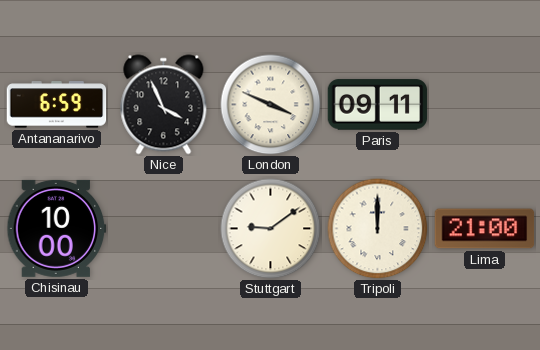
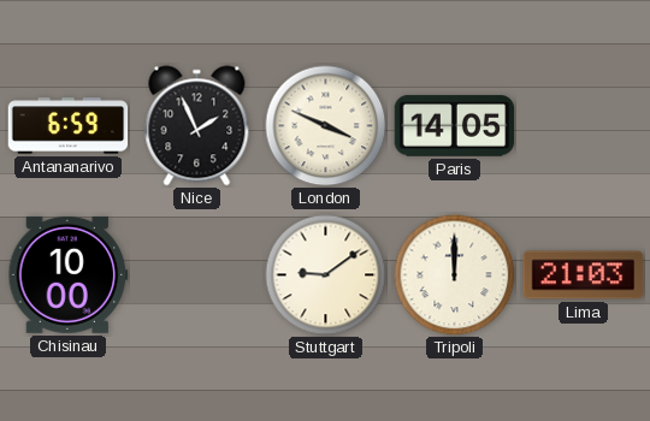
Nice: 3:56 -> 1:56 (197, 126)
Paris: 09:11 -> 14:05 (455, 126)
Lima: 21:00 -> 21:03 (584, 275)
